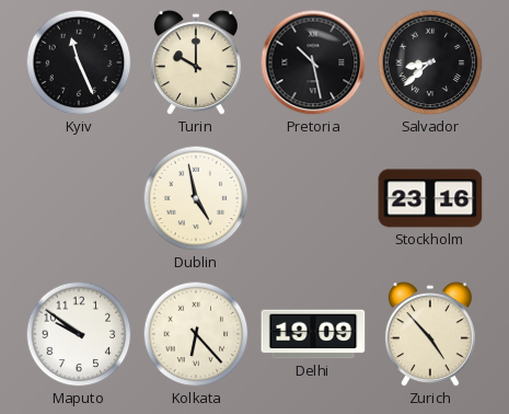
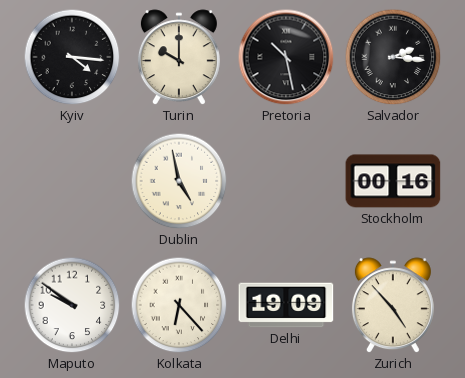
Kyiv: 11:26 -> 4:16 (72, 57)
Salvador: 8:38 -> 2:16 (393, 57)
Stockholm: 23:16 -> 00:16 (393, 181)
